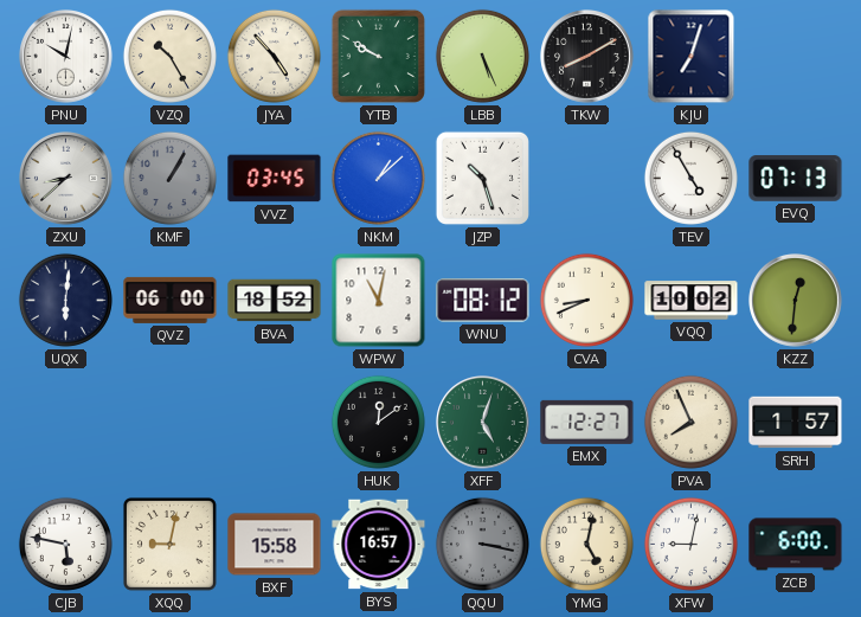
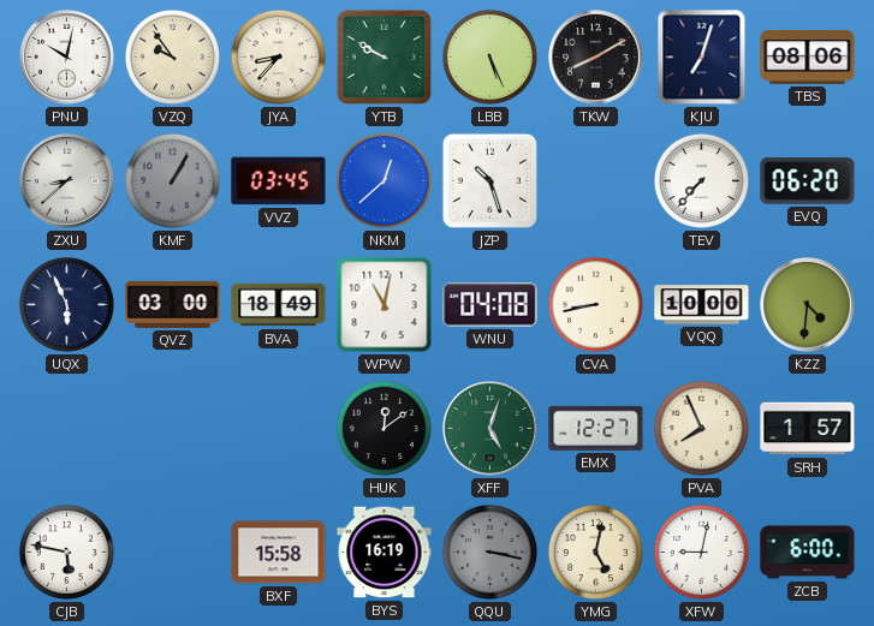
VZQ: 10:25 -> 9:54 (172, 56)
JYA: 4:53 -> 8:37 (278, 56)
TBS: none -> 08:06 (808, 58)
NKM: 1:08 -> 12:38 (384, 180)
TEV: 4:55 -> 7:37 (701, 180)
EVQ: 07:13 -> 06:20 (808, 181)
UQX: 6:01 -> 5:56 (66, 304)
QVZ: 06:00 -> 03:00 (173, 304)
BVA: 18:52 -> 18:49 (279, 305)
WNU: 08:12 -> 04:08 (490, 305)
CVA: 8:41 -> 8:43 (595, 304)
VQQ: 10:02 -> 10:00 (702, 305)
KZZ: 12:31 -> 4:31 (808, 305)
XQQ: 9:02 -> none (169, 544)
BYS: 16:57 -> 16:19 (385, 553)
